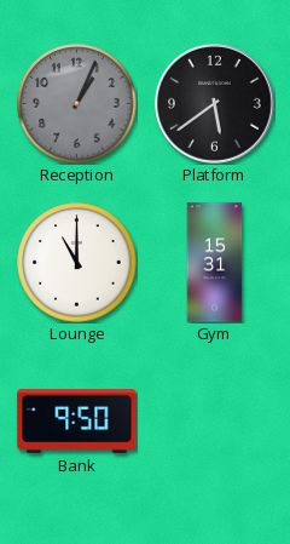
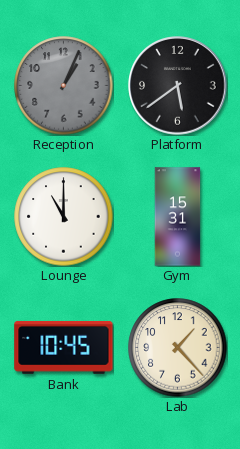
Bank: 9:50 -> 10:45 (64, 347)
Lab: none -> 1:23 (178, 348)
